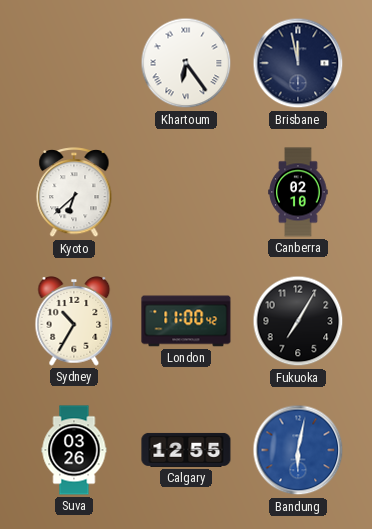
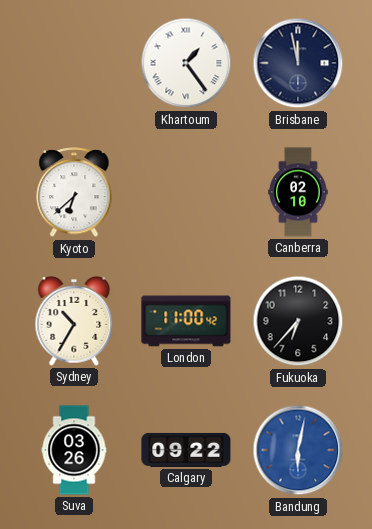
Khartoum: 6:24 -> 1:24 (186, 63)
Fukuoka: 7:05 -> 6:37 (298, 321)
Calgary: 12:55 -> 09:22 (186, 450)
